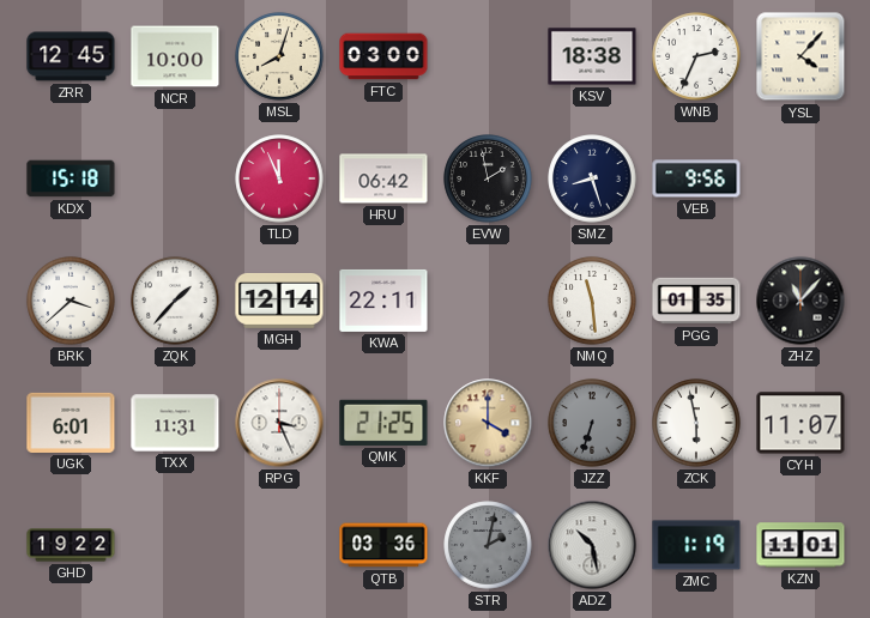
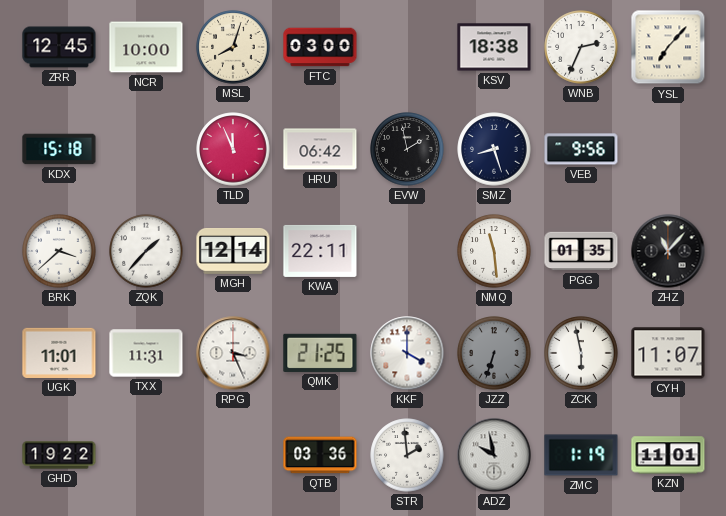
YSL: 4:07 -> 7:07 (668, 47)
UGK: 6:01 -> 11:01 (59, 353)
KKF dial: champagne -> white (407, 353)
STR: 2:02 -> 1:59 (407, 455)
STR dial: grey -> white (407, 455)
ADZ: 10:28 -> 9:58 (494, 455)
